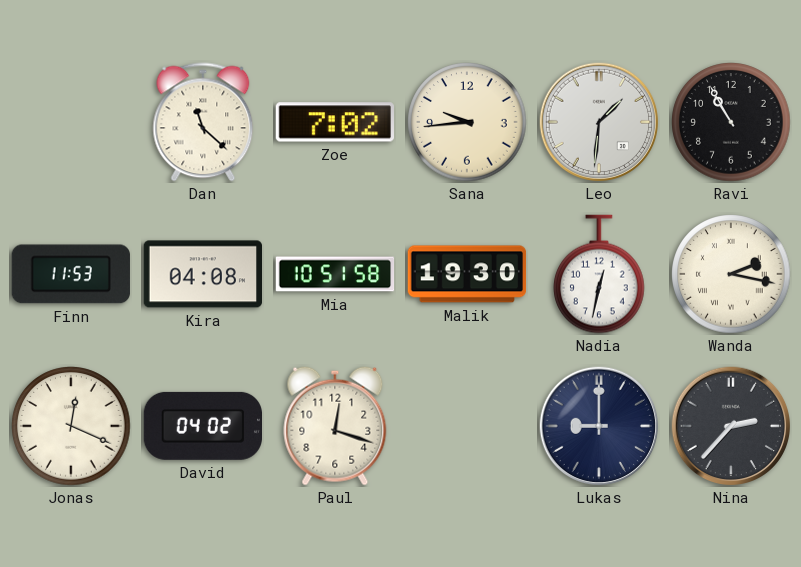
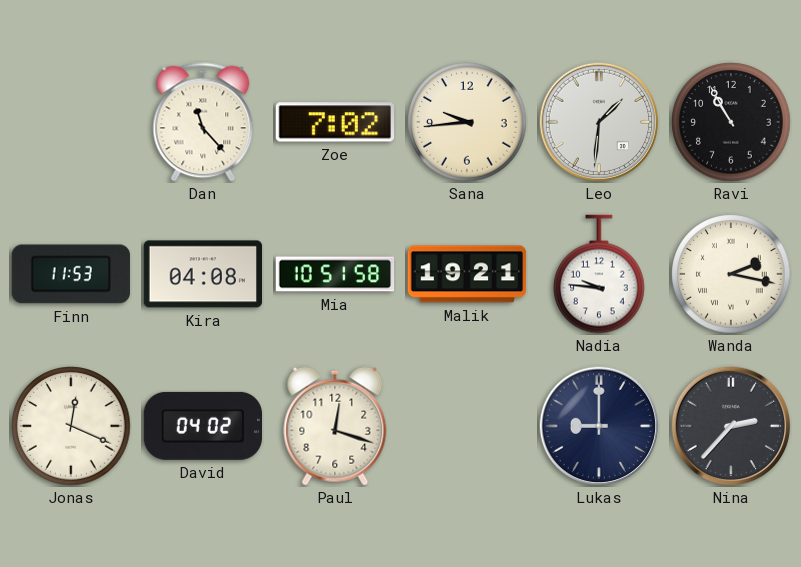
Dan: 11:22 -> 11:23 (203, 122)
Malik: 19:30 -> 19:21 (467, 274)
Nadia: 12:32 -> 9:46 (600, 274)
